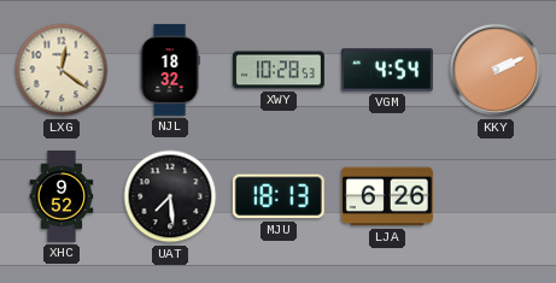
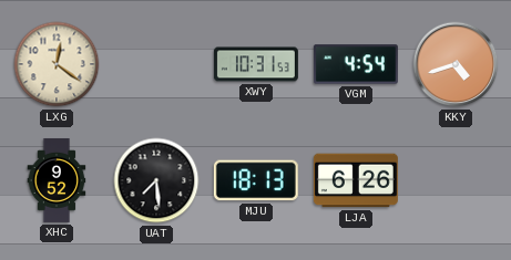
NJL: 18:32 -> none (170, 70)
XWY: 10:28 -> 10:31 (256, 64)
KKY: 2:11 -> 4:42 (456, 64)
